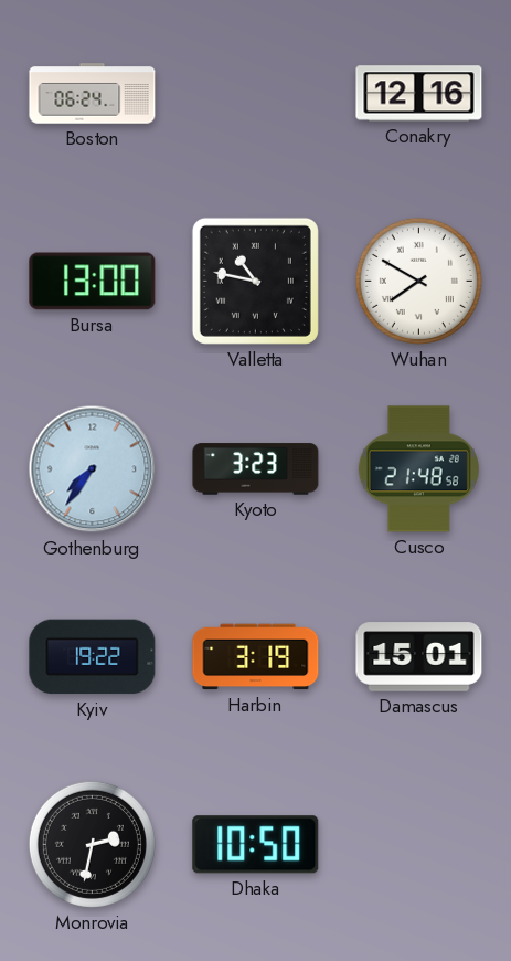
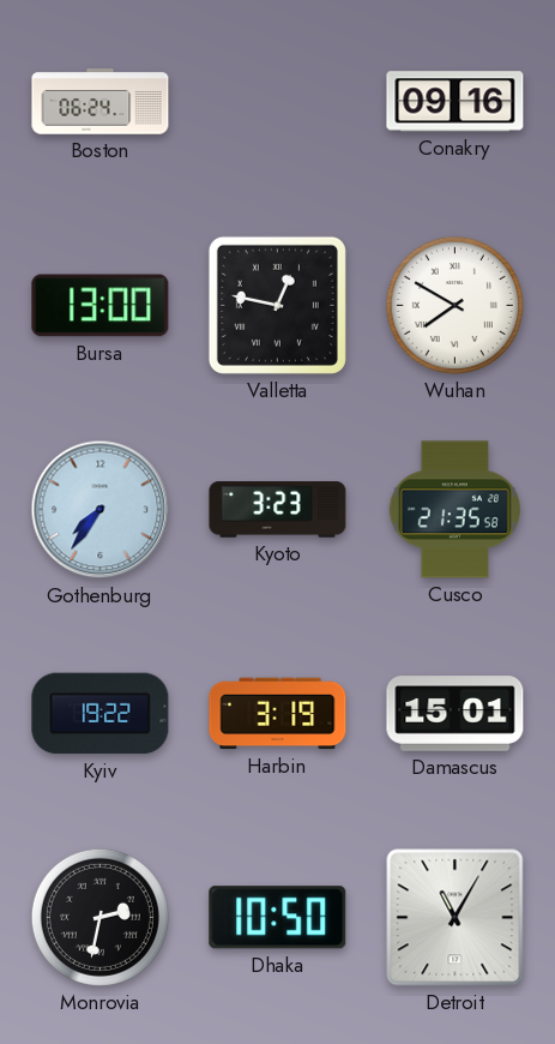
Conakry: 12:16 -> 09:16 (456, 102)
Valletta: 10:47 -> 12:47 (277, 305)
Cusco: 21:48 -> 21:35 (454, 510)
Detroit: none -> 11:05 (456, 918)
